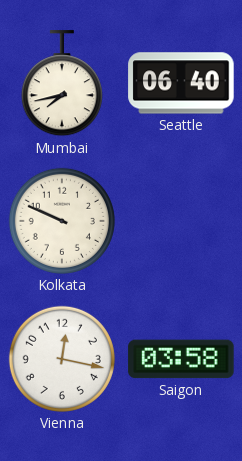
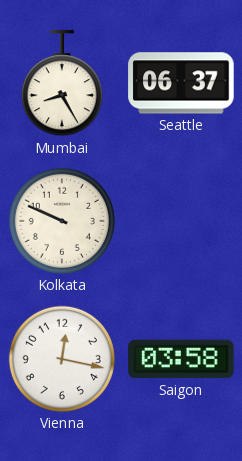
Mumbai: 7:43 -> 8:25 (62, 84)
Seattle: 06:40 -> 06:37 (181, 83)
